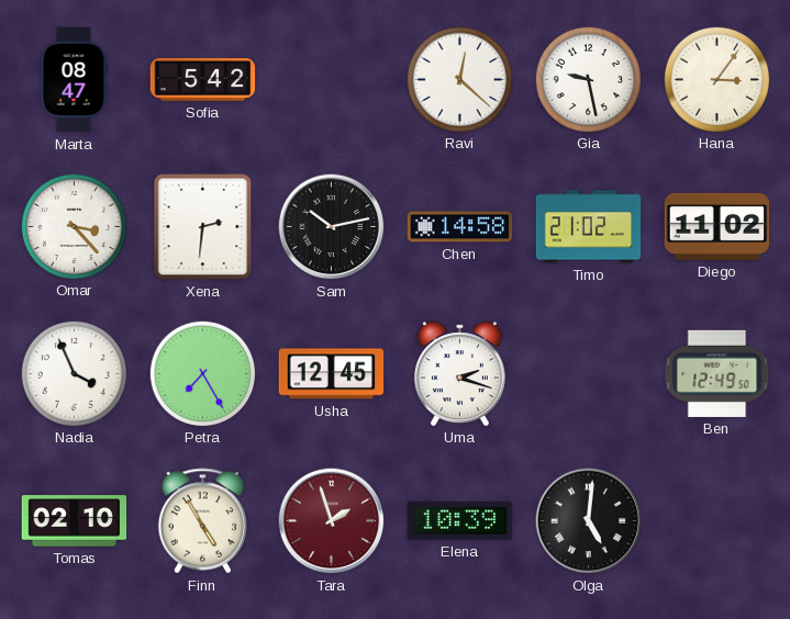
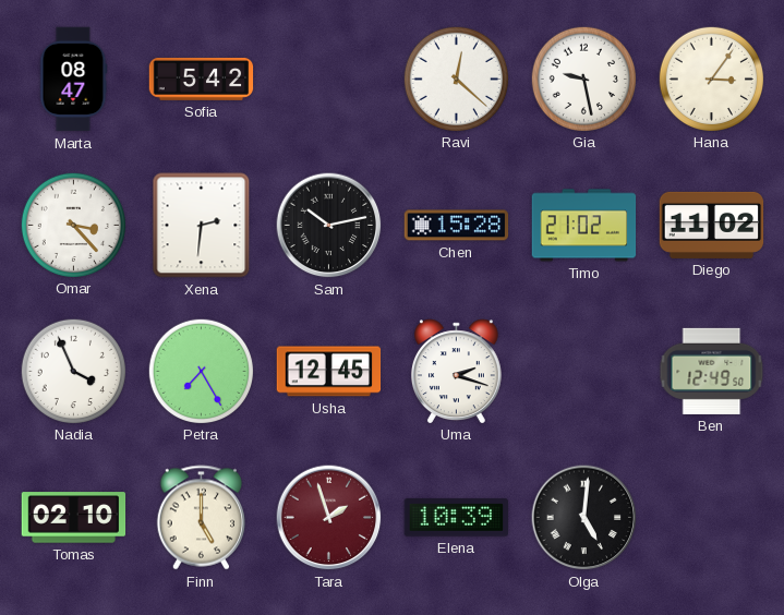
Chen: 14:58 -> 15:28 (457, 226)
Finn: 4:55 -> 5:00 (201, 518)
